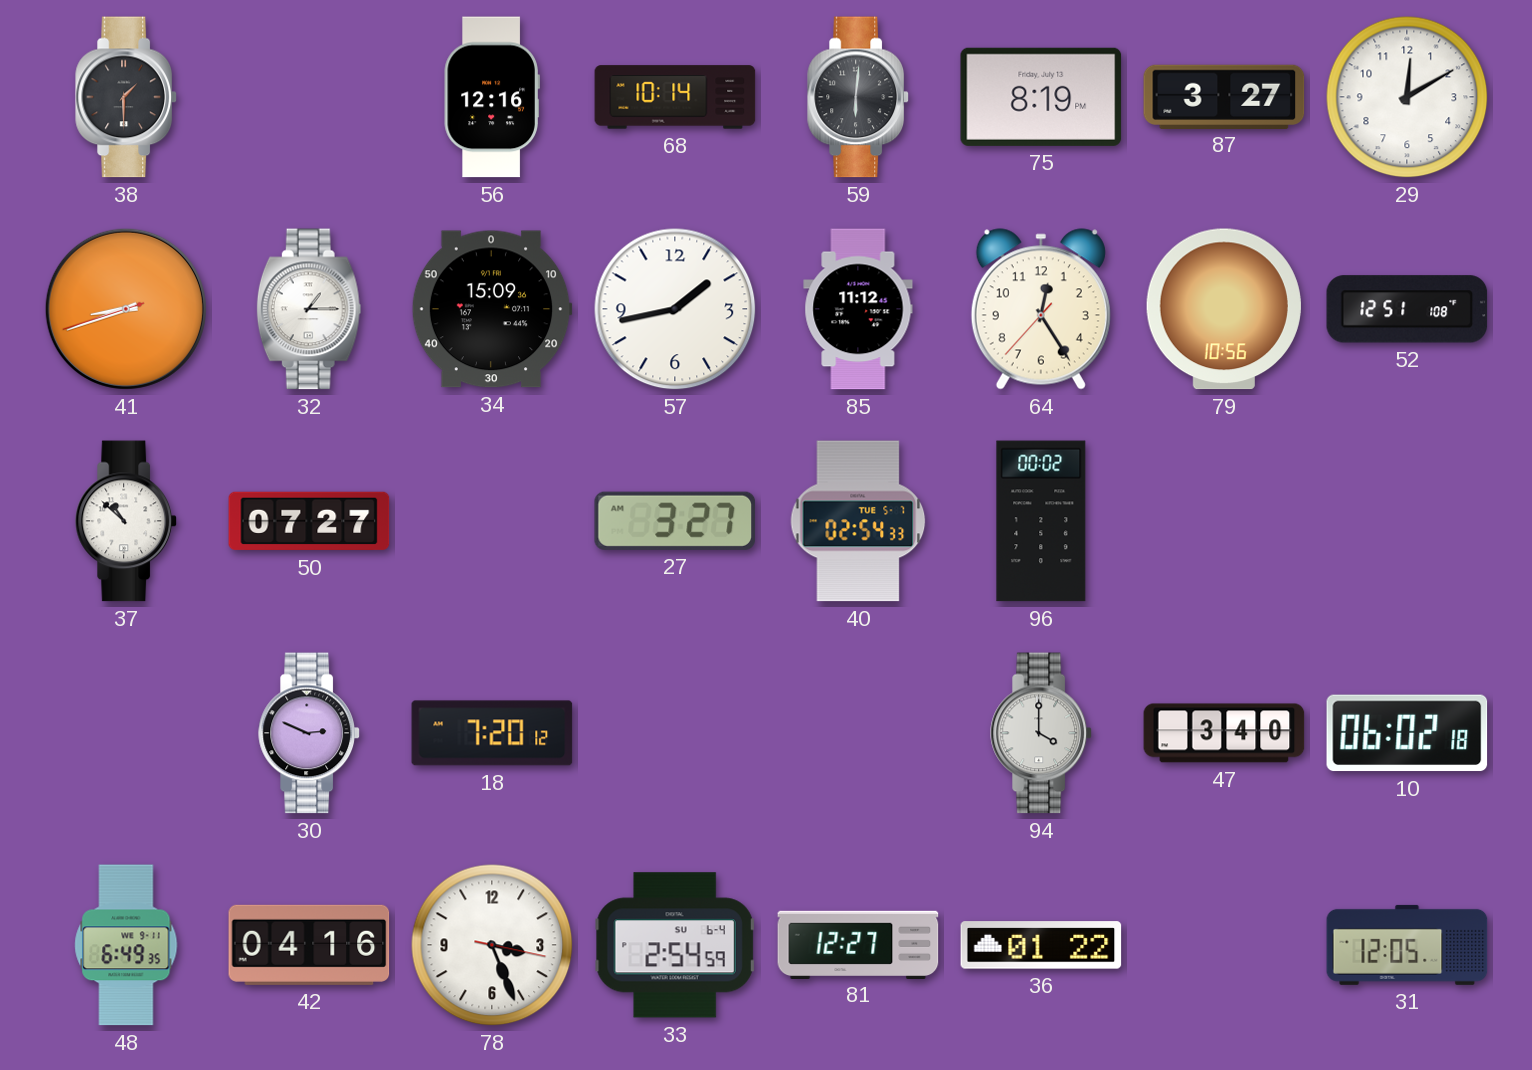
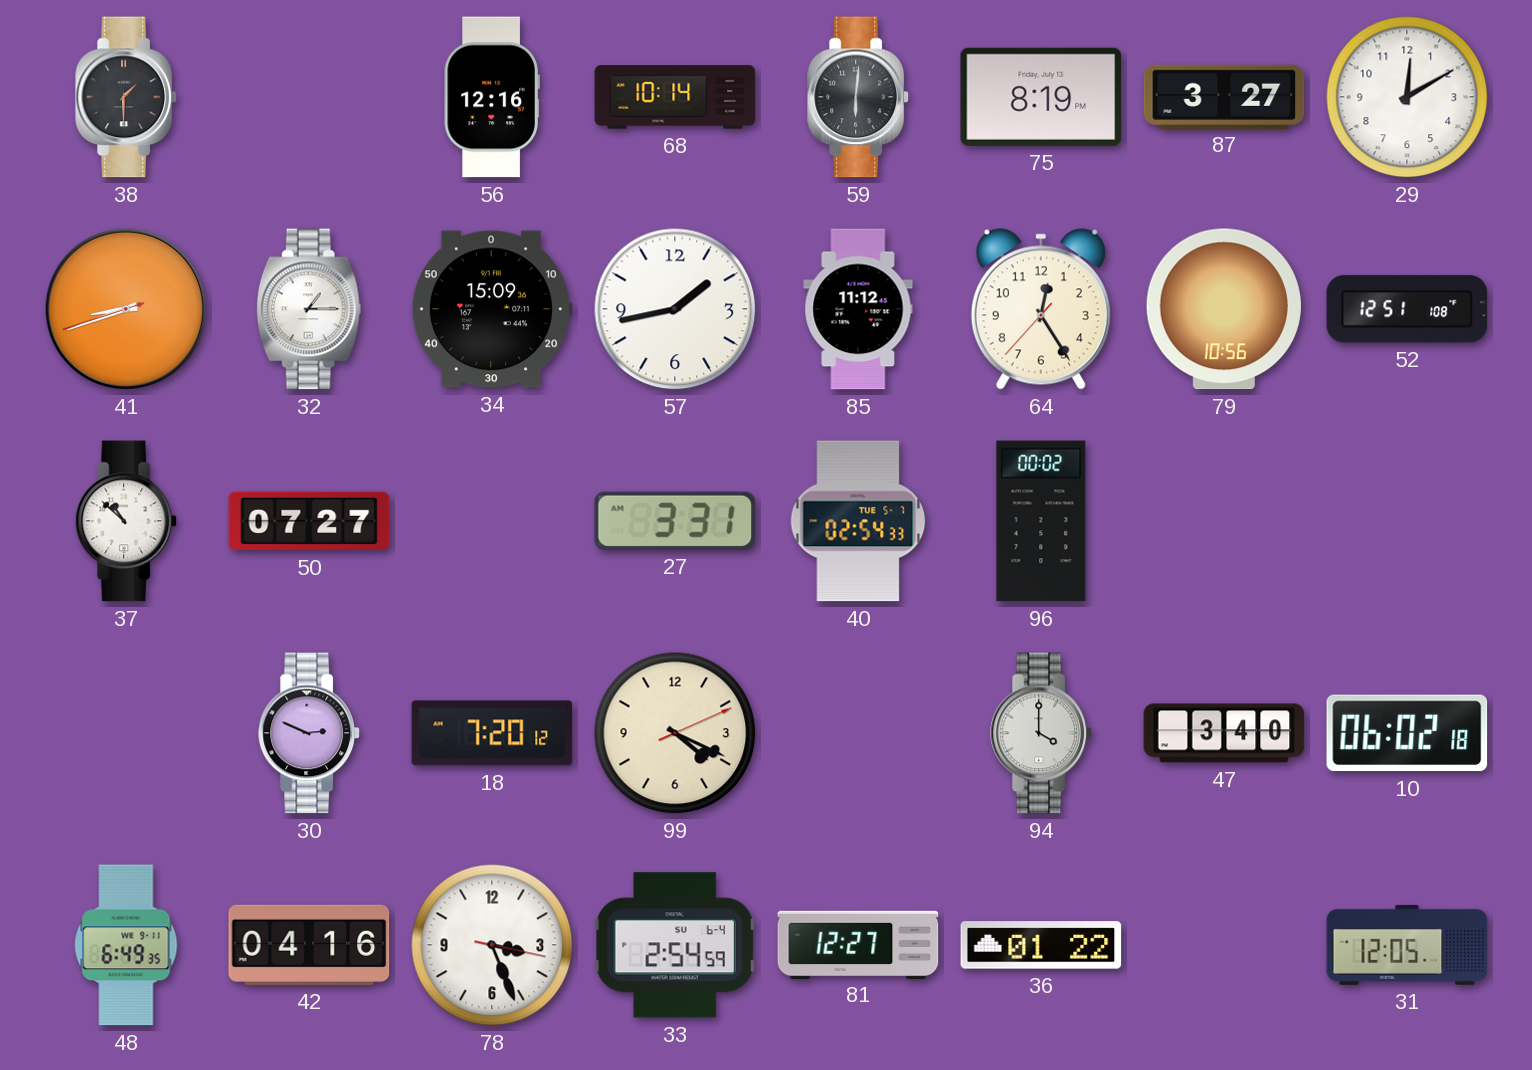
27: 3:27 -> 3:31 (675, 521)
99: none -> 4:19 (675, 733)
